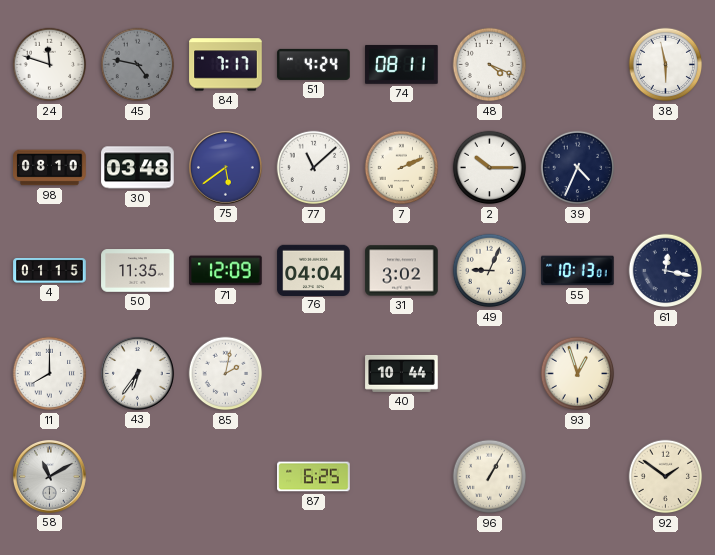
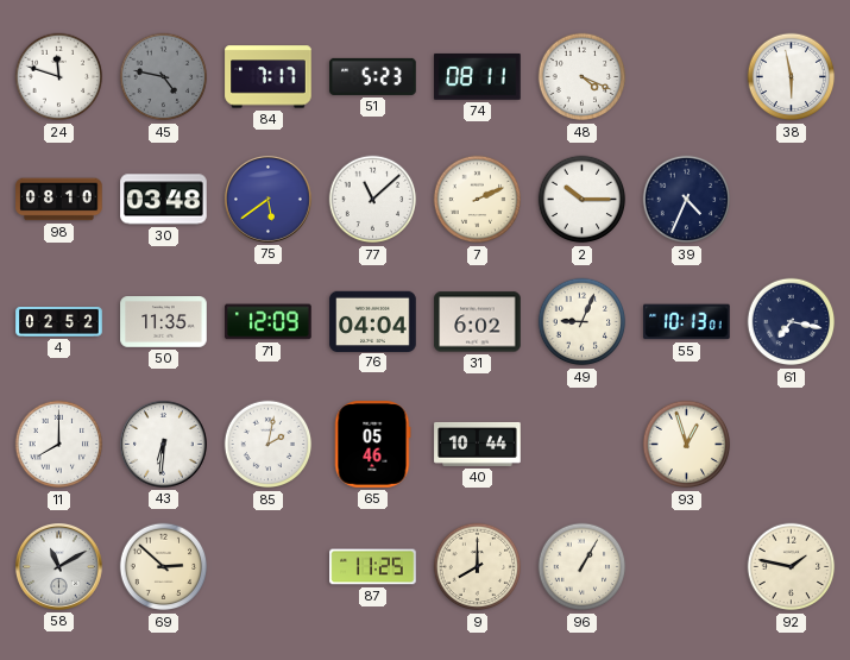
51: 4:24 -> 5:23 (373, 76)
4: 01:15 -> 02:52 (59, 322)
31: 3:02 -> 6:02 (478, 322)
61: 12:17 -> 7:17 (792, 322)
43: 6:36 -> 6:31 (163, 444)
65: none -> 05:46 (372, 445)
69: none -> 2:52 (164, 567)
87: 6:25 -> 11:25 (373, 567)
9: none -> 8:00 (478, 567)
92: 1:51 -> 1:47 (792, 567)
